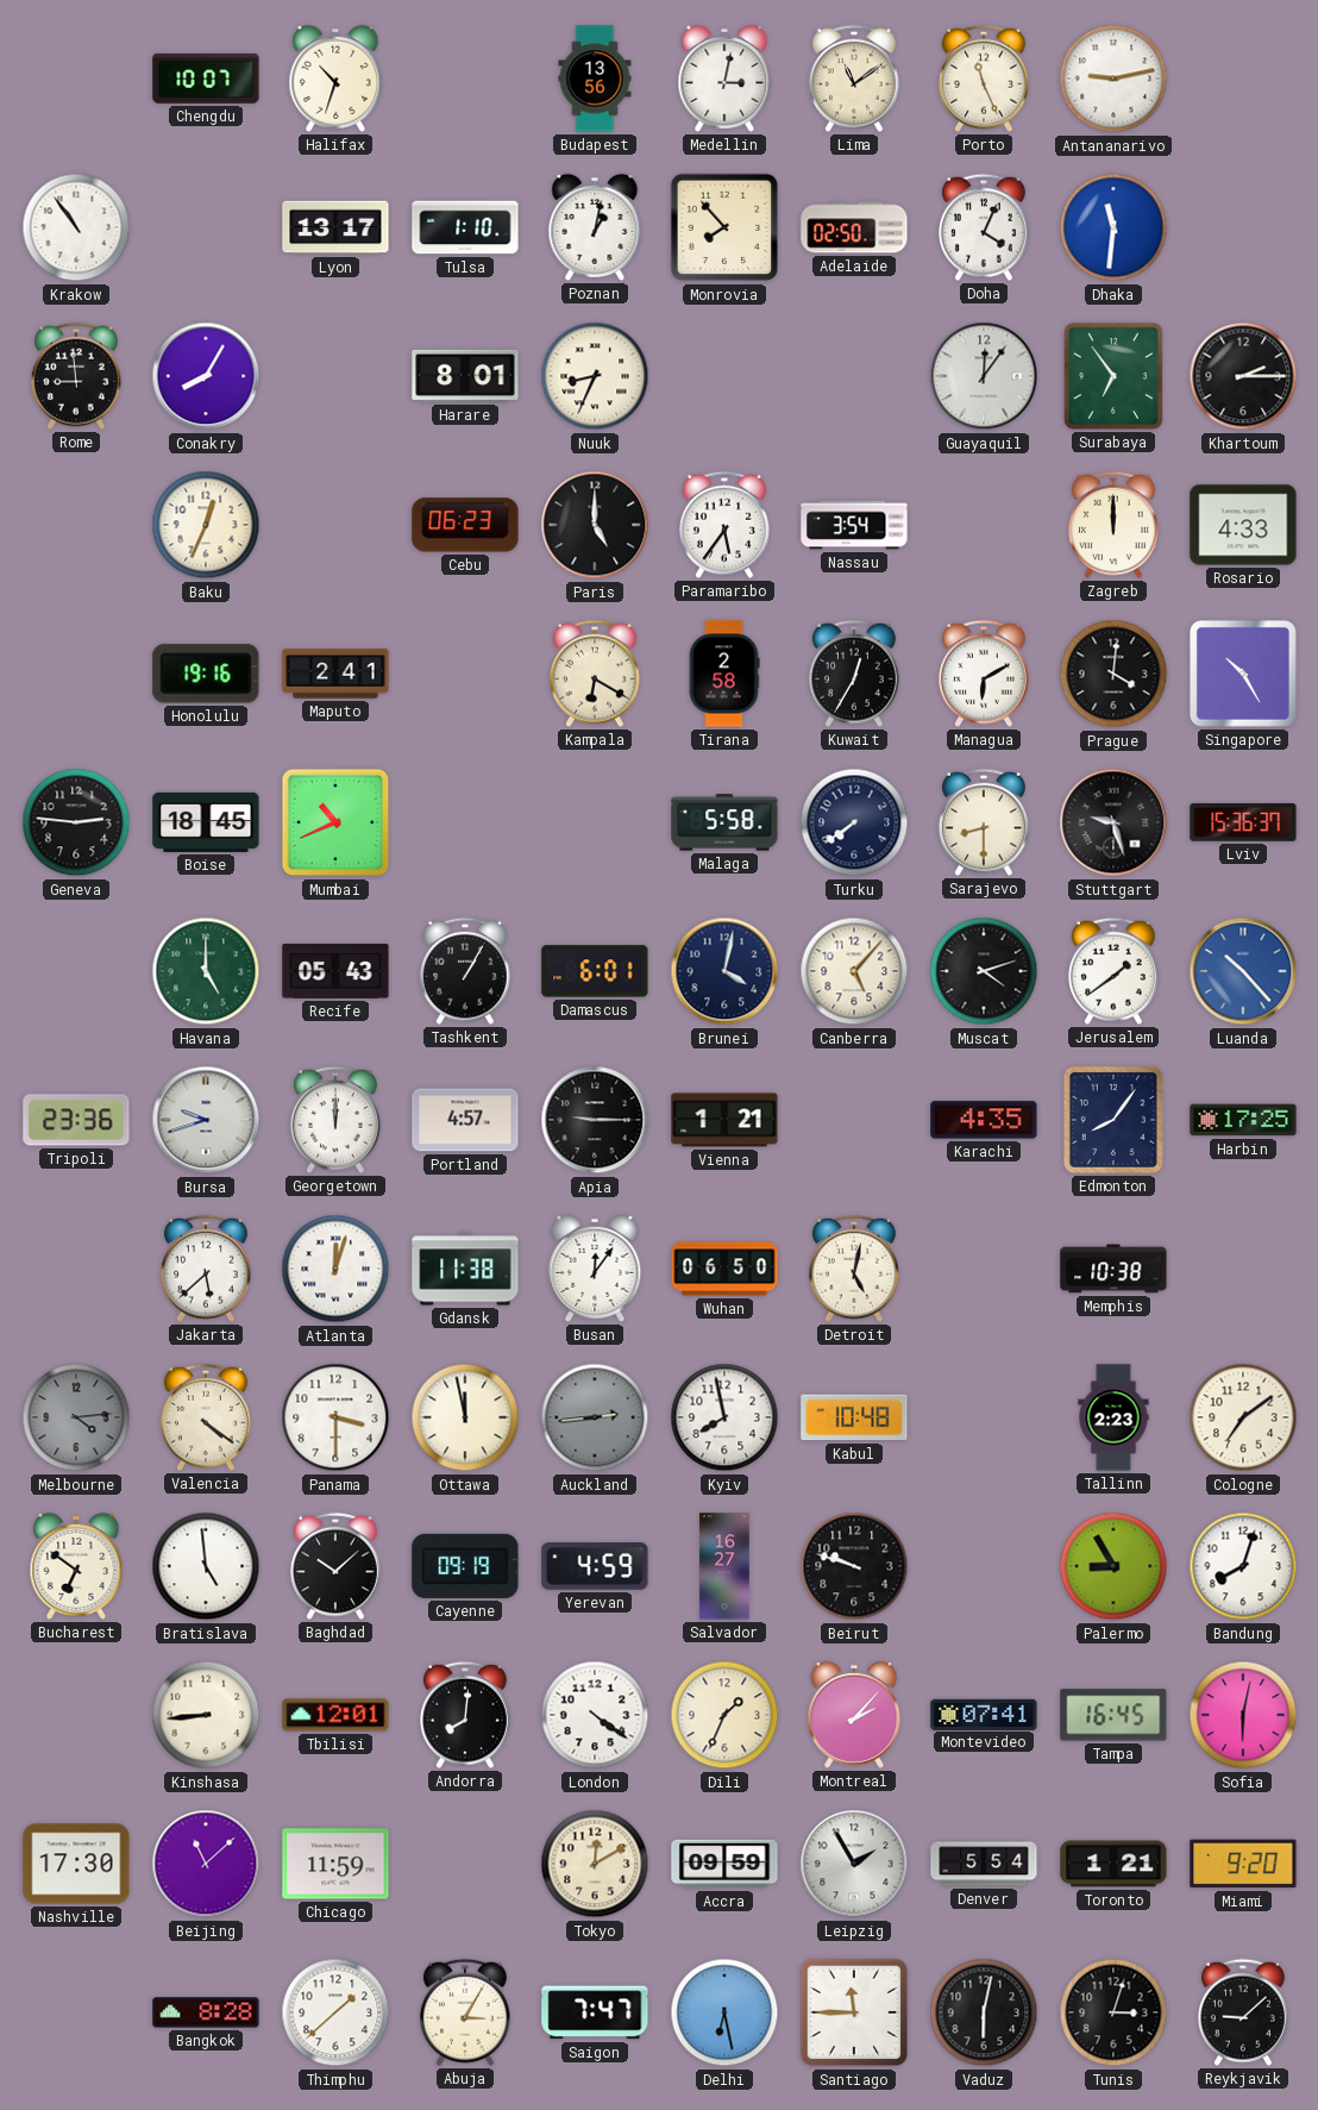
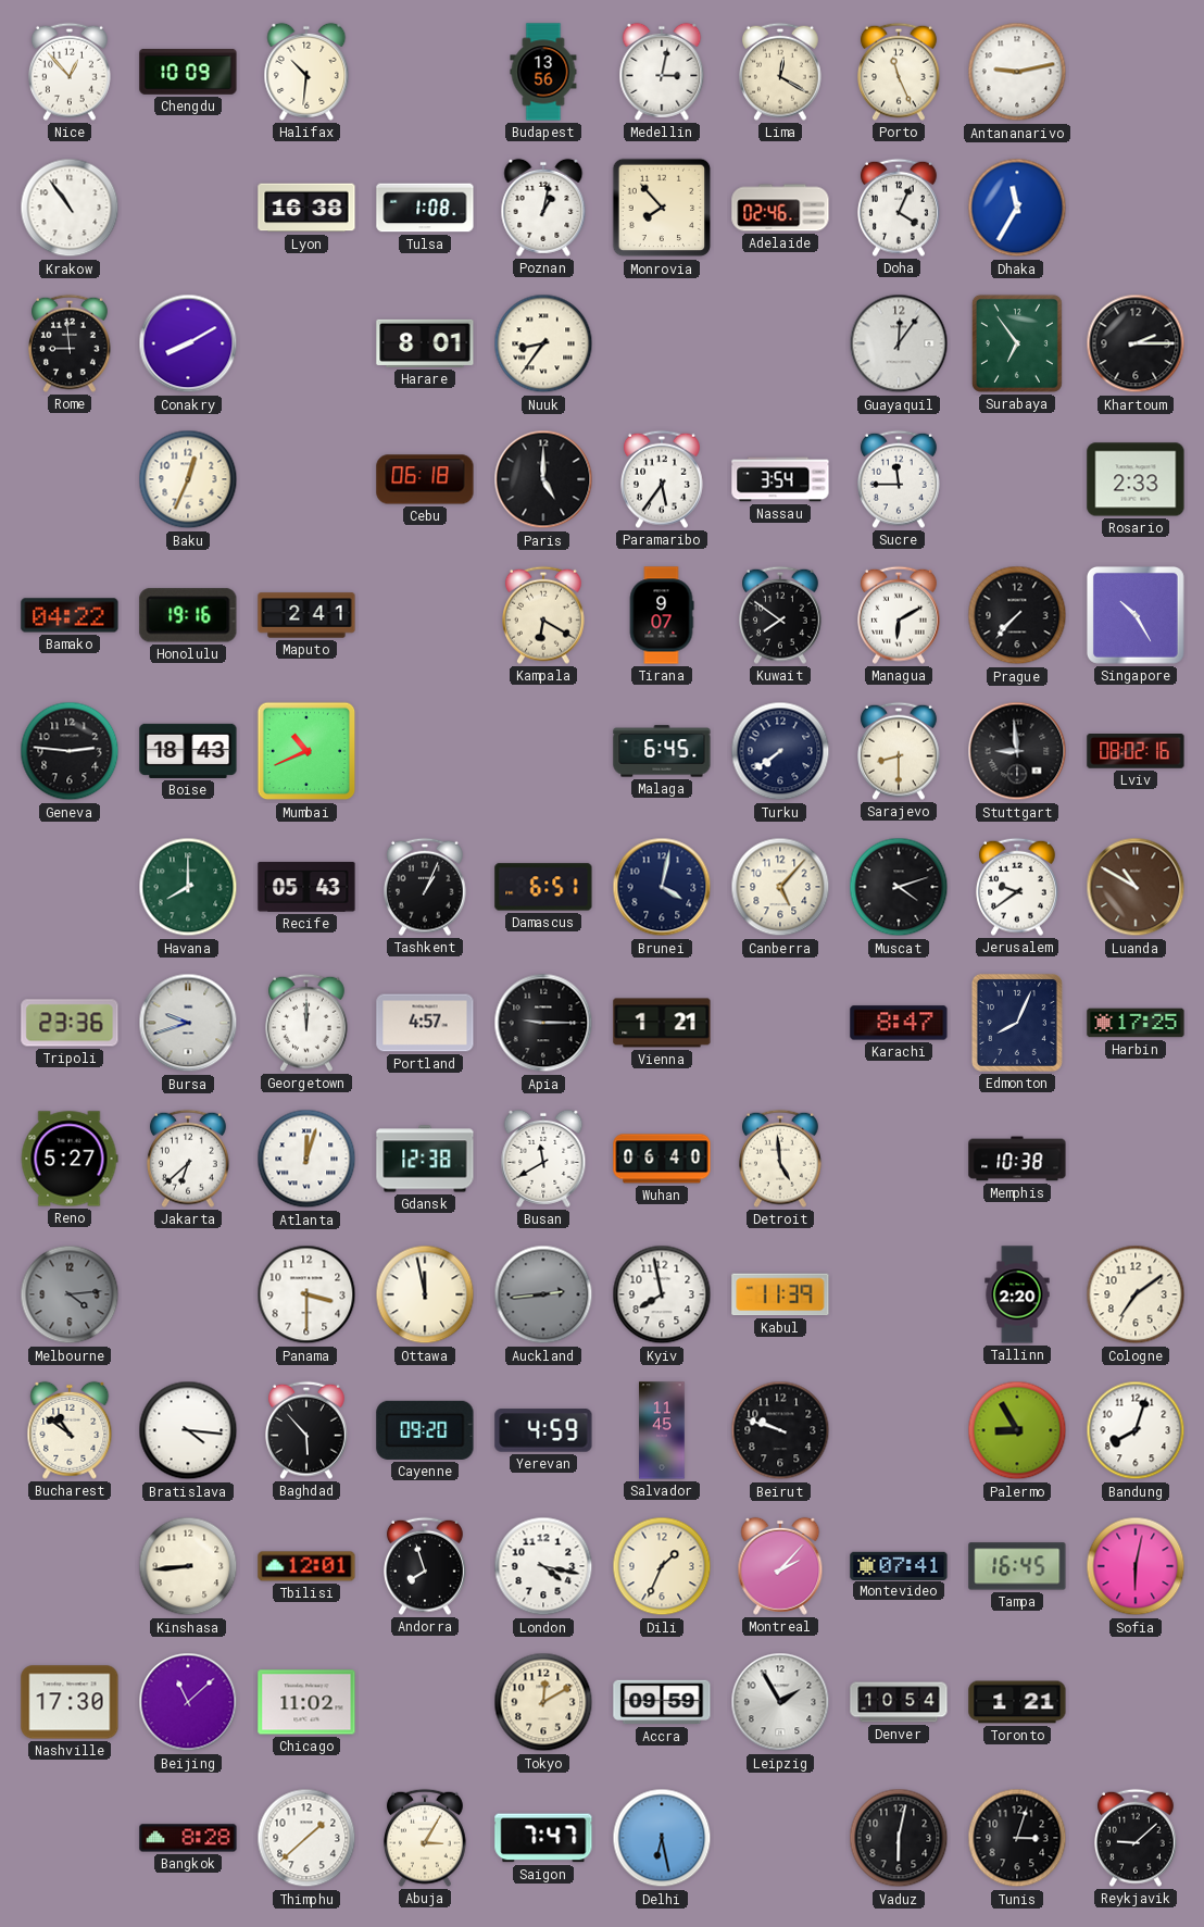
Nice: none -> 12:53 (71, 72)
Chengdu: 10:07 -> 10:09 (188, 72)
Halifax: 10:33 -> 10:31 (306, 72)
Lima: 11:09 -> 12:20 (781, 72)
Lyon: 13:17 -> 16:38 (306, 208)
Tulsa: 1:10 -> 1:08 (425, 208)
Adelaide: 02:50 -> 02:46 (780, 208)
Dhaka: 11:31 -> 11:35 (1017, 208)
Conakry: 8:05 -> 8:10 (188, 343)
Nuuk: 8:34 -> 8:36 (543, 343)
Cebu: 06:23 -> 06:18 (425, 479)
Sucre: none -> 11:45 (900, 479)
Zagreb: 12:00 -> none (1115, 525)
Rosario: 4:33 -> 2:33 (1136, 479)
Bamako: none -> 04:22 (70, 615)
Tirana: 2:58 -> 9:07 (662, 615)
Kuwait: 12:35 -> 7:51 (781, 615)
Prague: 4:01 -> 7:37 (1017, 615)
Boise: 18:45 -> 18:43 (188, 751)
Malaga: 5:58 -> 6:45 (662, 751)
Stuttgart: 9:27 -> 8:59 (1017, 751)
Lviv: 15:36 -> 08:02 (1136, 751)
Havana: 5:00 -> 8:00 (188, 887)
Tashkent: 1:05 -> 1:04 (426, 887)
Damascus: 6:01 -> 6:51 (543, 887)
Jerusalem: 1:39 -> 9:39 (1018, 887)
Luanda: 10:23 -> 10:50 (1136, 887)
Luanda dial: blue -> brown (1136, 887)
Karachi: 4:35 -> 8:47 (899, 1023)
Edmonton: 8:06 -> 8:04 (1017, 1023)
Reno: none -> 5:27 (70, 1159)
Jakarta: 5:38 -> 6:38 (189, 1159)
Gdansk: 11:38 -> 12:38 (425, 1159)
Busan: 12:06 -> 11:40 (543, 1159)
Wuhan: 06:50 -> 06:40 (662, 1159)
Detroit: 5:02 -> 4:59 (781, 1159)
Valencia: 4:21 -> none (207, 1417)
Kabul: 10:48 -> 11:39 (780, 1294)
Tallinn: 2:23 -> 2:20 (1017, 1294)
Bucharest: 6:51 -> 10:51 (70, 1430)
Bratislava: 4:59 -> 4:16 (188, 1430)
Baghdad: 10:08 -> 5:53 (308, 1430)
Cayenne: 09:19 -> 09:20 (425, 1430)
Salvador: 16:27 -> 11:45 (662, 1430)
Andorra: 8:01 -> 7:57 (426, 1566)
London: 4:21 -> 4:17 (543, 1566)
Chicago: 11:59 -> 11:02 (306, 1702)
Denver: 5:54 -> 10:54 (899, 1702)
Miami: 9:20 -> none (1243, 1864)
Santiago: 11:45 -> none (854, 2012)
